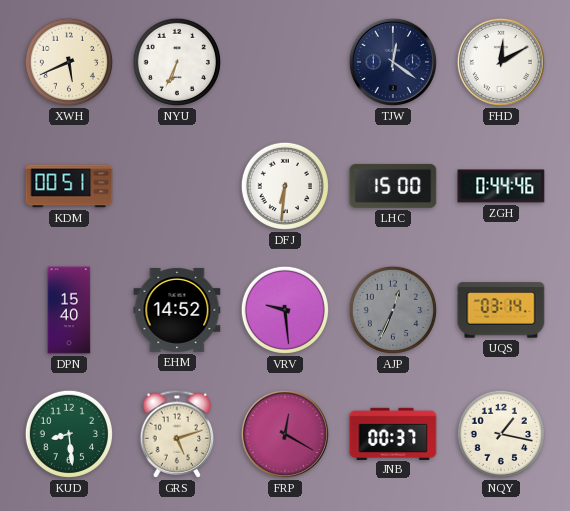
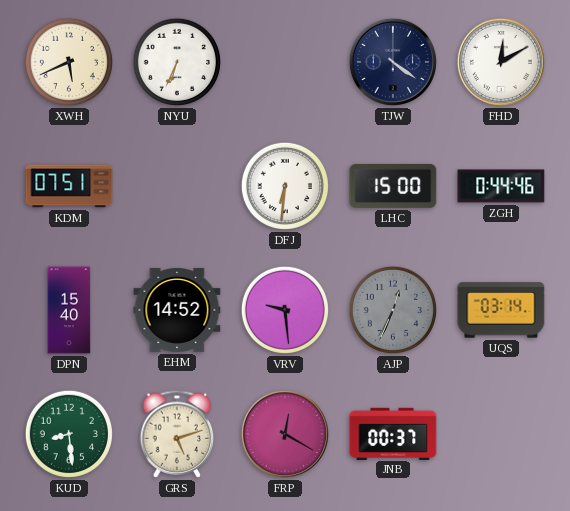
TJW: 12:21 -> 4:21 (393, 62)
KDM: 00:51 -> 07:51 (69, 186)
NQY: 1:17 -> none (501, 434)
